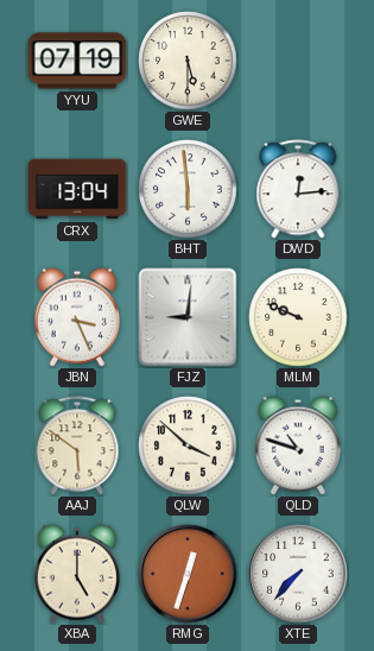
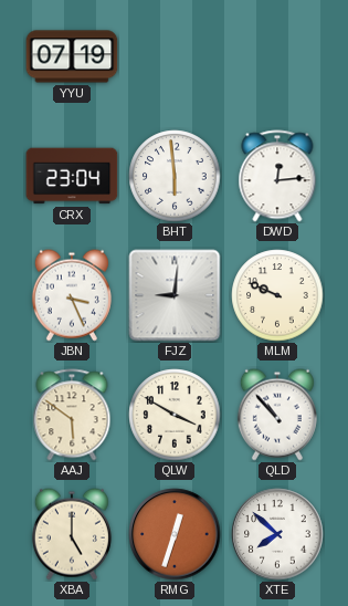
GWE: 5:30 -> none (188, 61)
CRX: 13:04 -> 23:04 (72, 176)
QLW: 3:52 -> 3:50 (175, 415)
QLD: 10:48 -> 10:53 (277, 415)
XTE: 7:37 -> 7:52 (277, 534)
